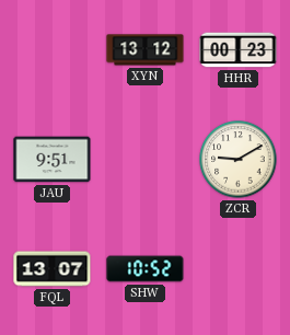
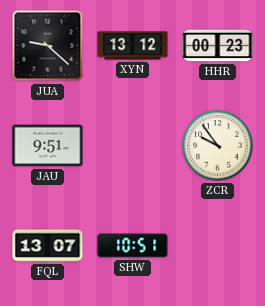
JUA: none -> 9:22 (48, 46)
ZCR: 9:10 -> 9:54 (218, 146)
SHW: 10:52 -> 10:51 (133, 246)
